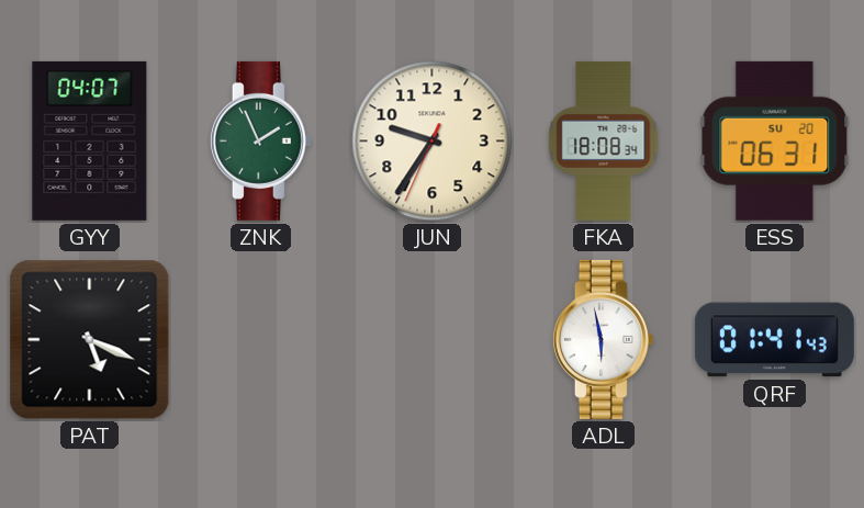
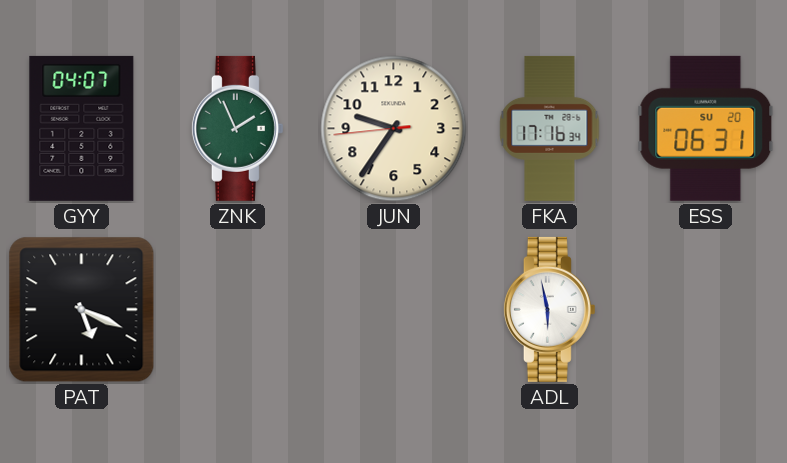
JUN: 9:35:34 -> 9:35:44 (394, 129)
FKA: 18:08 -> 17:16 (550, 128)
QRF: 01:41 -> none (774, 340)
